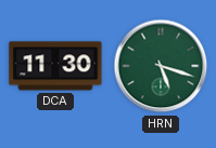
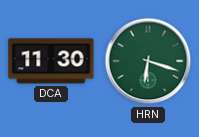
HRN: 5:18 -> 6:18 (148, 61)
